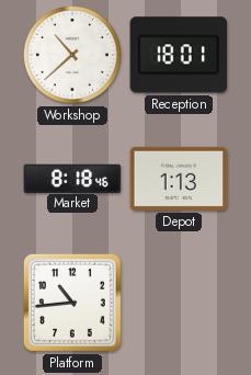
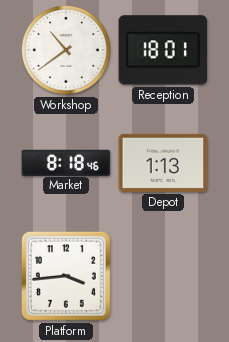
Workshop: 10:38 -> 10:39 (66, 50)
Platform: 10:44 -> 3:44 (66, 276)
